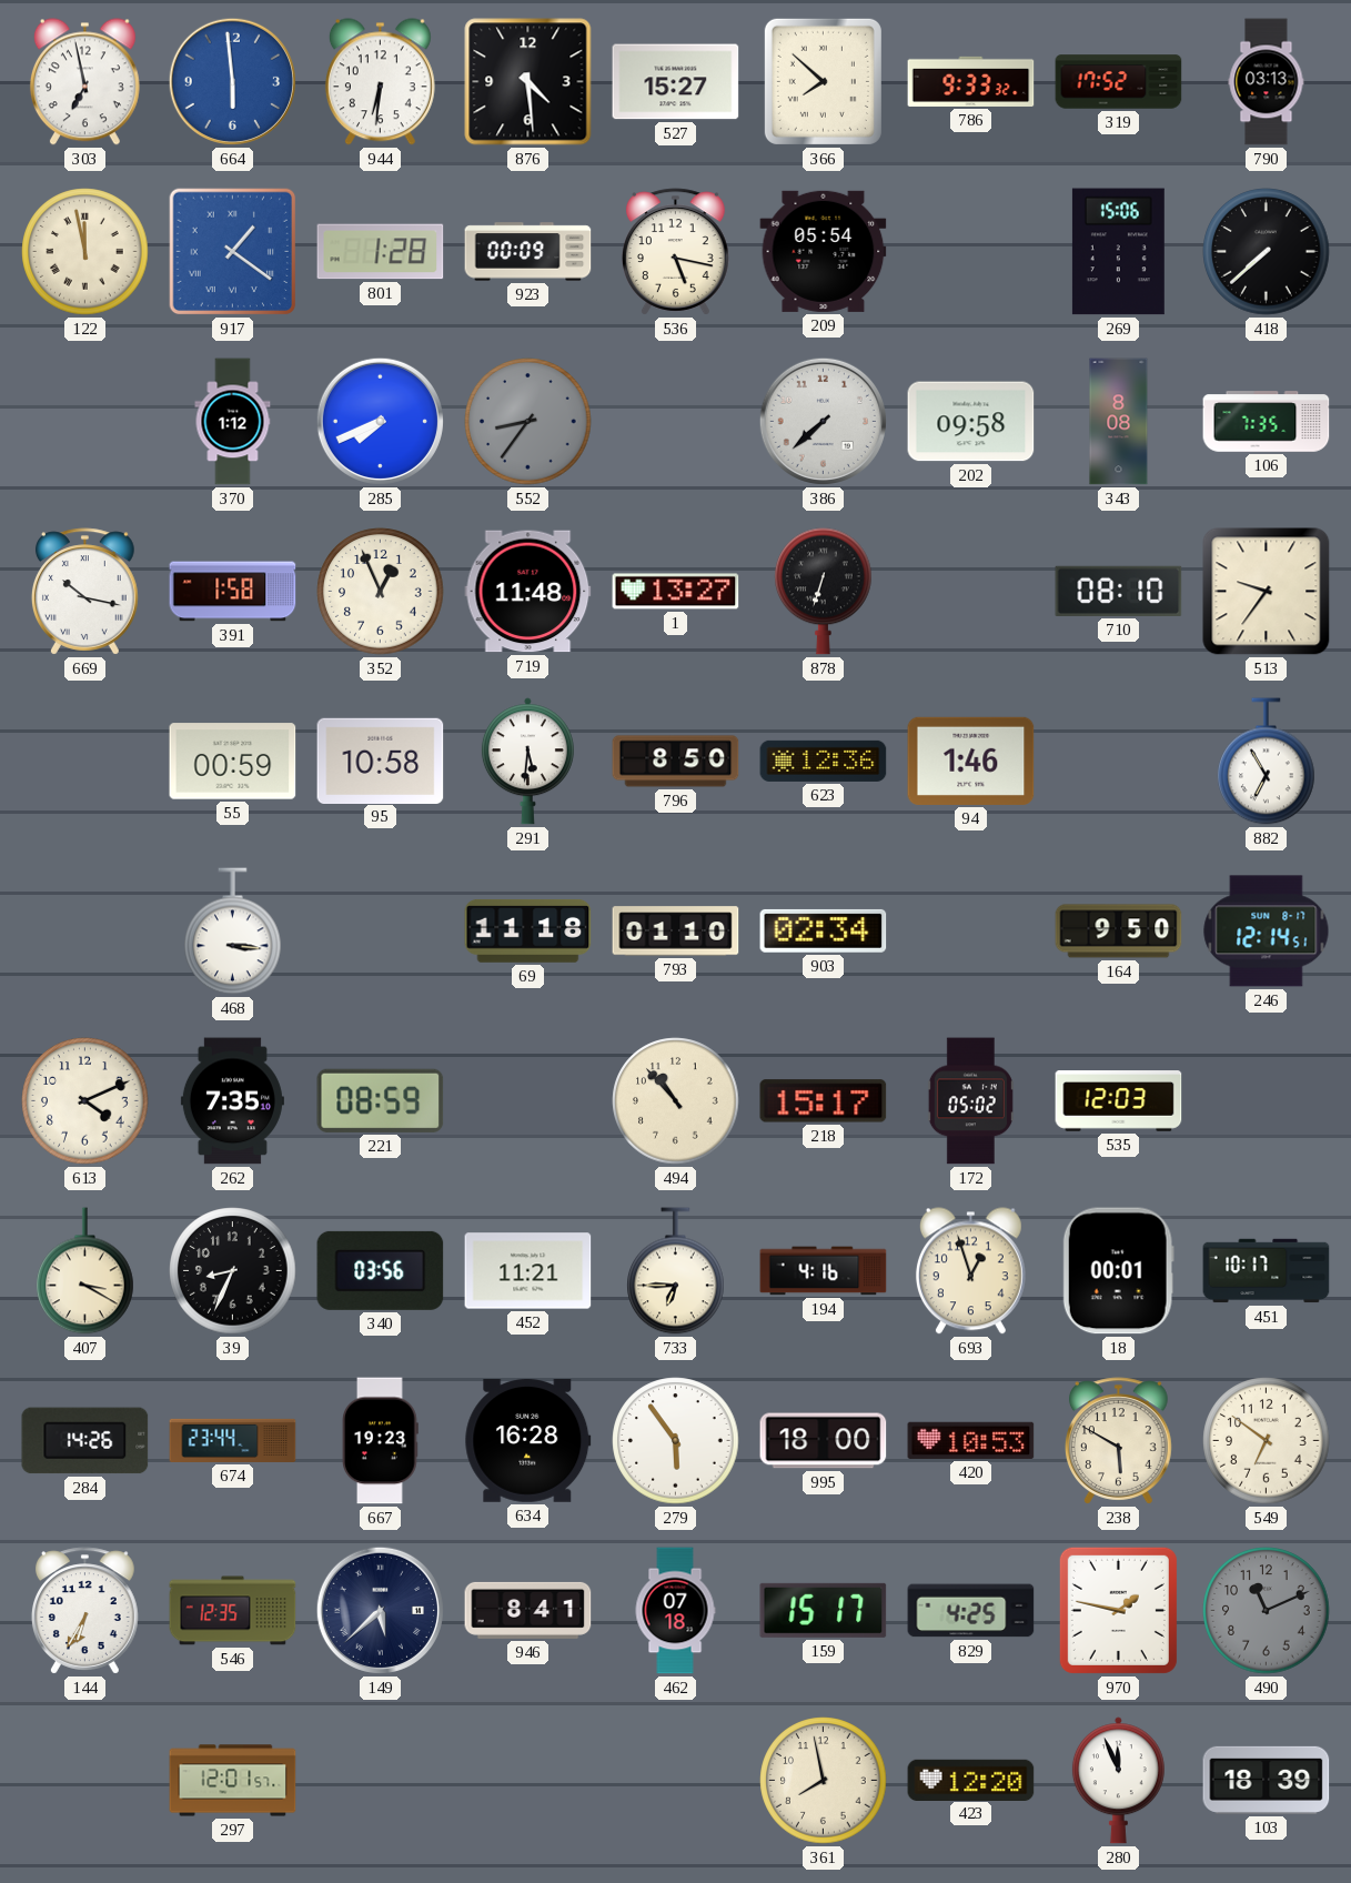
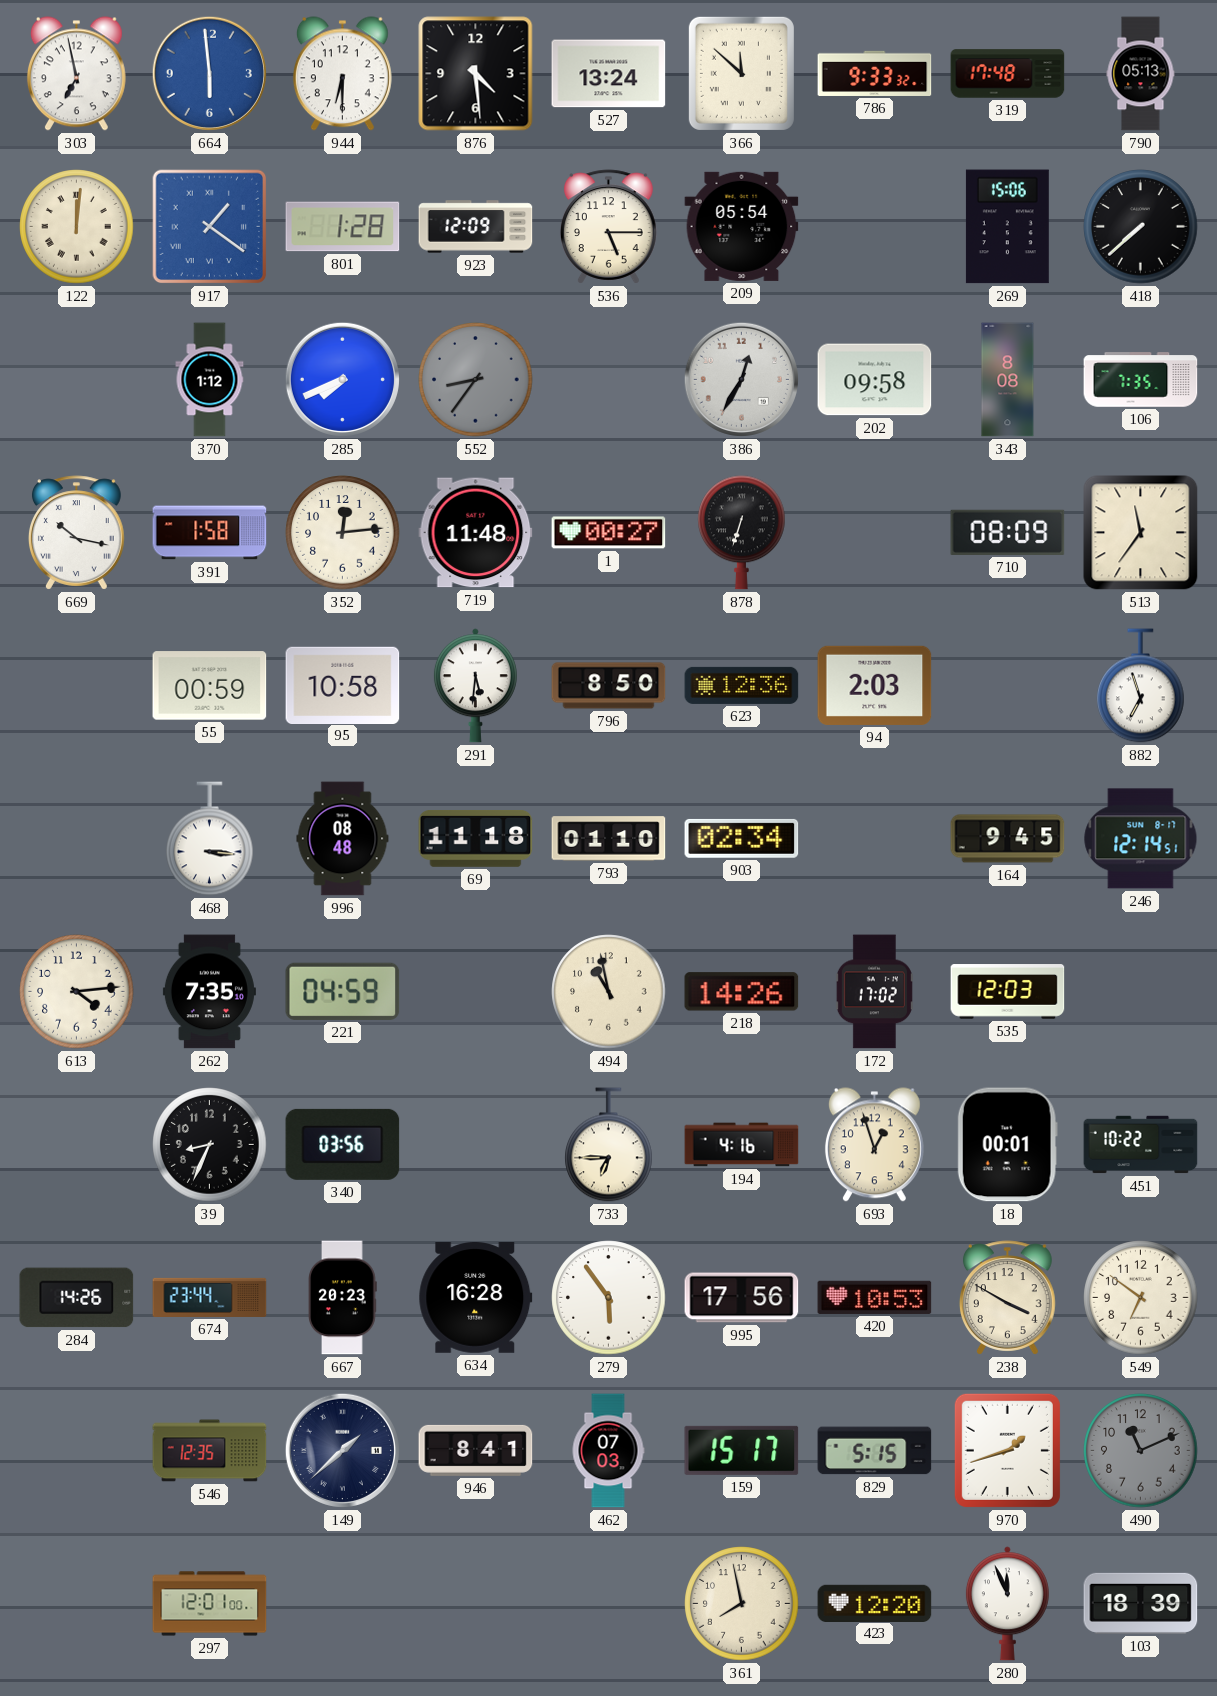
944: 6:31 -> 6:30 (342, 74)
527: 15:27 -> 13:24 (609, 74)
366: 7:52 -> 11:52 (741, 73)
319: 17:52 -> 17:48 (1008, 74)
790: 03:13 -> 05:13 (1141, 74)
122: 11:58 -> 12:01 (77, 227)
923: 00:09 -> 12:09 (476, 227)
536: 5:17 -> 5:15 (608, 227)
386: 7:38 -> 12:35 (741, 379)
352: 12:56 -> 12:14 (343, 533)
1: 13:27 -> 00:27 (609, 533)
710: 08:10 -> 08:09 (1008, 532)
513: 9:36 -> 11:36 (1141, 533)
94: 1:46 -> 2:03 (875, 685)
882: 6:55 -> 6:57 (1141, 686)
996: none -> 08:48 (343, 839)
164: 9:50 -> 9:45 (1008, 839)
613: 4:11 -> 4:14 (77, 992)
221: 08:59 -> 04:59 (343, 991)
494: 10:53 -> 10:58 (609, 992)
218: 15:17 -> 14:26 (742, 992)
172: 05:02 -> 17:02 (874, 992)
407: 3:20 -> none (85, 1271)
452: 11:21 -> none (528, 1271)
451: 10:17 -> 10:22 (1141, 1145)
667: 19:23 -> 20:23 (343, 1298)
995: 18:00 -> 17:56 (742, 1298)
238: 5:50 -> 3:50 (1007, 1298)
144: 6:35 -> none (84, 1611)
149: 5:38 -> 1:38 (342, 1450)
462: 07:18 -> 07:03 (608, 1451)
829: 4:25 -> 5:15 (875, 1451)
970: 1:47 -> 1:42 (1007, 1450)
297: 12:01:57 -> 12:01:00 (210, 1604)
